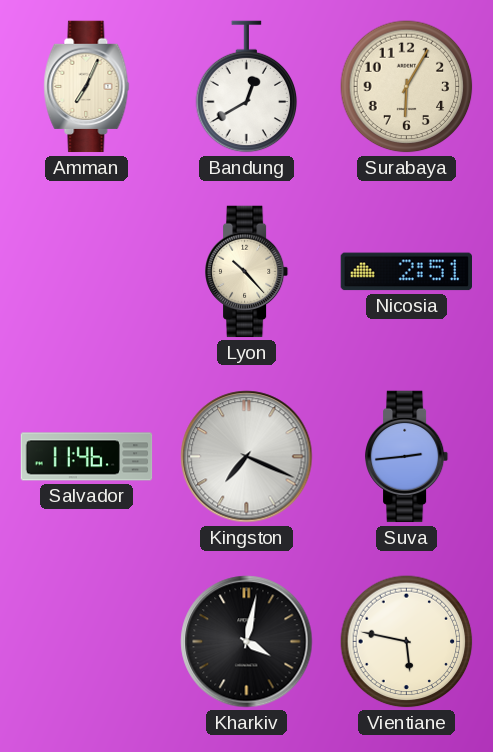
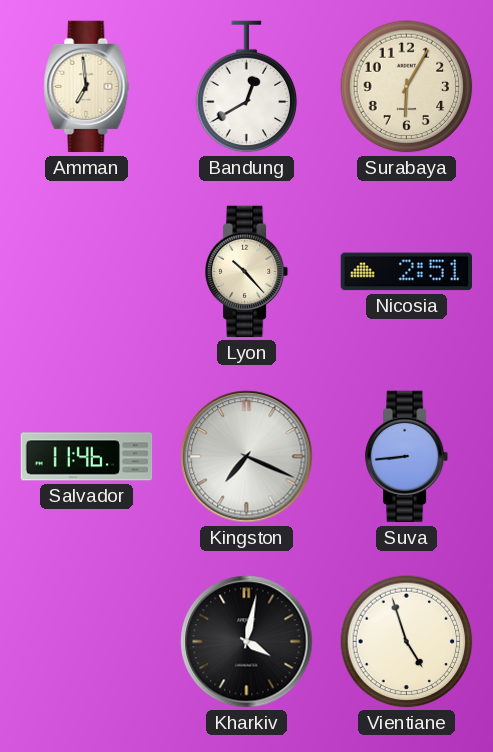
Amman: 7:04 -> 6:59 (87, 87)
Suva: 2:44 -> 8:44 (407, 457)
Vientiane: 5:47 -> 4:57 (407, 642)
